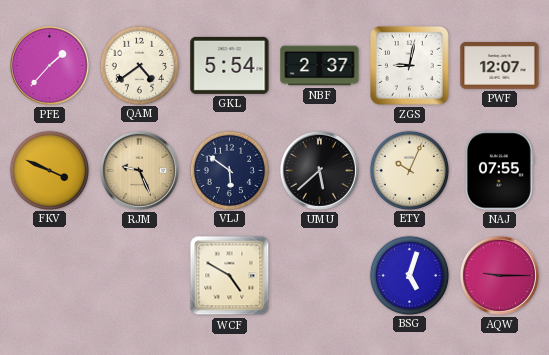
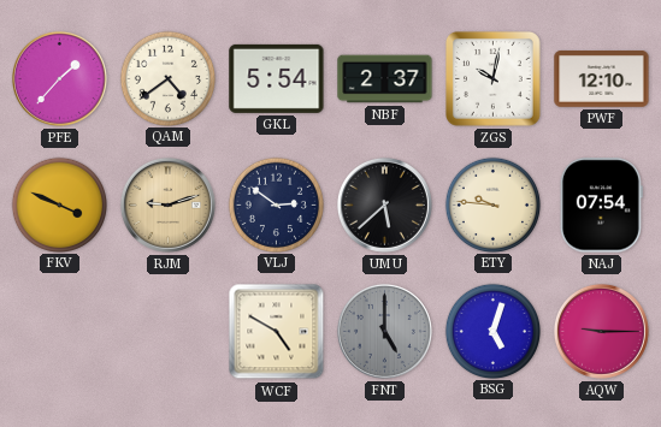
ZGS: 9:02 -> 10:02 (494, 79)
PWF: 12:07 -> 12:10 (602, 79)
RJM: 9:26 -> 9:12 (167, 204)
VLJ: 5:51 -> 2:51 (276, 204)
ETY: 10:04 -> 9:46 (492, 204)
NAJ: 07:55 -> 07:54 (601, 206)
FNT: none -> 5:00 (384, 331)
